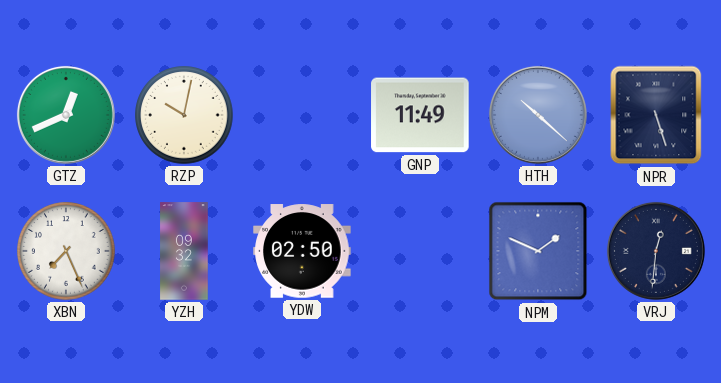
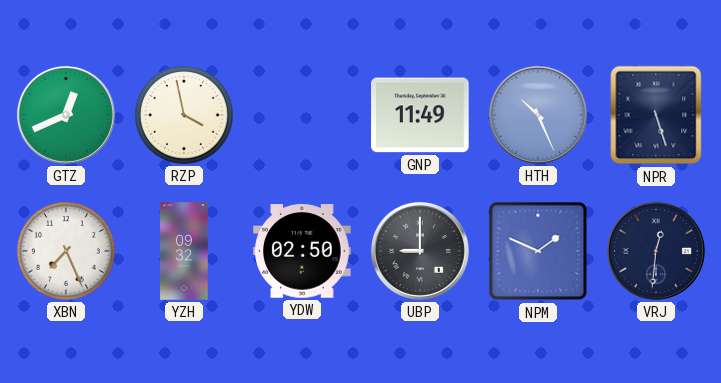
RZP: 10:02 -> 3:58 (184, 115)
HTH: 10:22 -> 10:26 (538, 115)
UBP: none -> 9:00 (420, 251)
